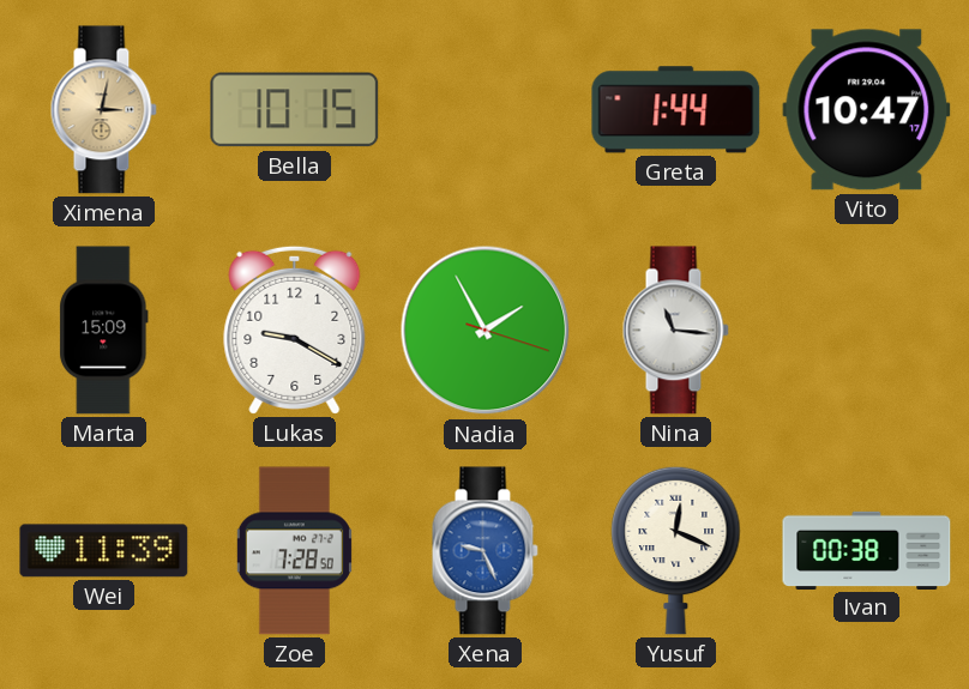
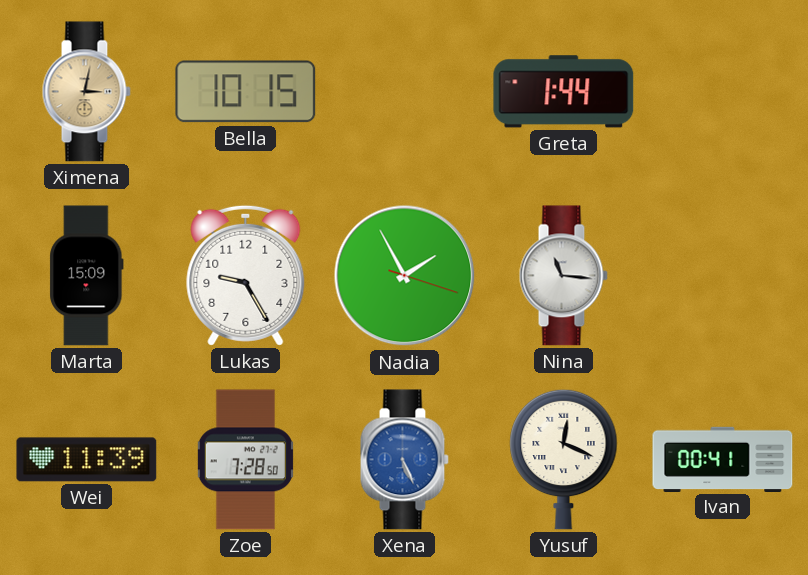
Vito: 10:47 -> none (867, 110)
Lukas: 9:20 -> 9:25 (246, 275)
Xena: 9:26 -> 5:26 (404, 460)
Ivan: 00:38 -> 00:41 (723, 459)
